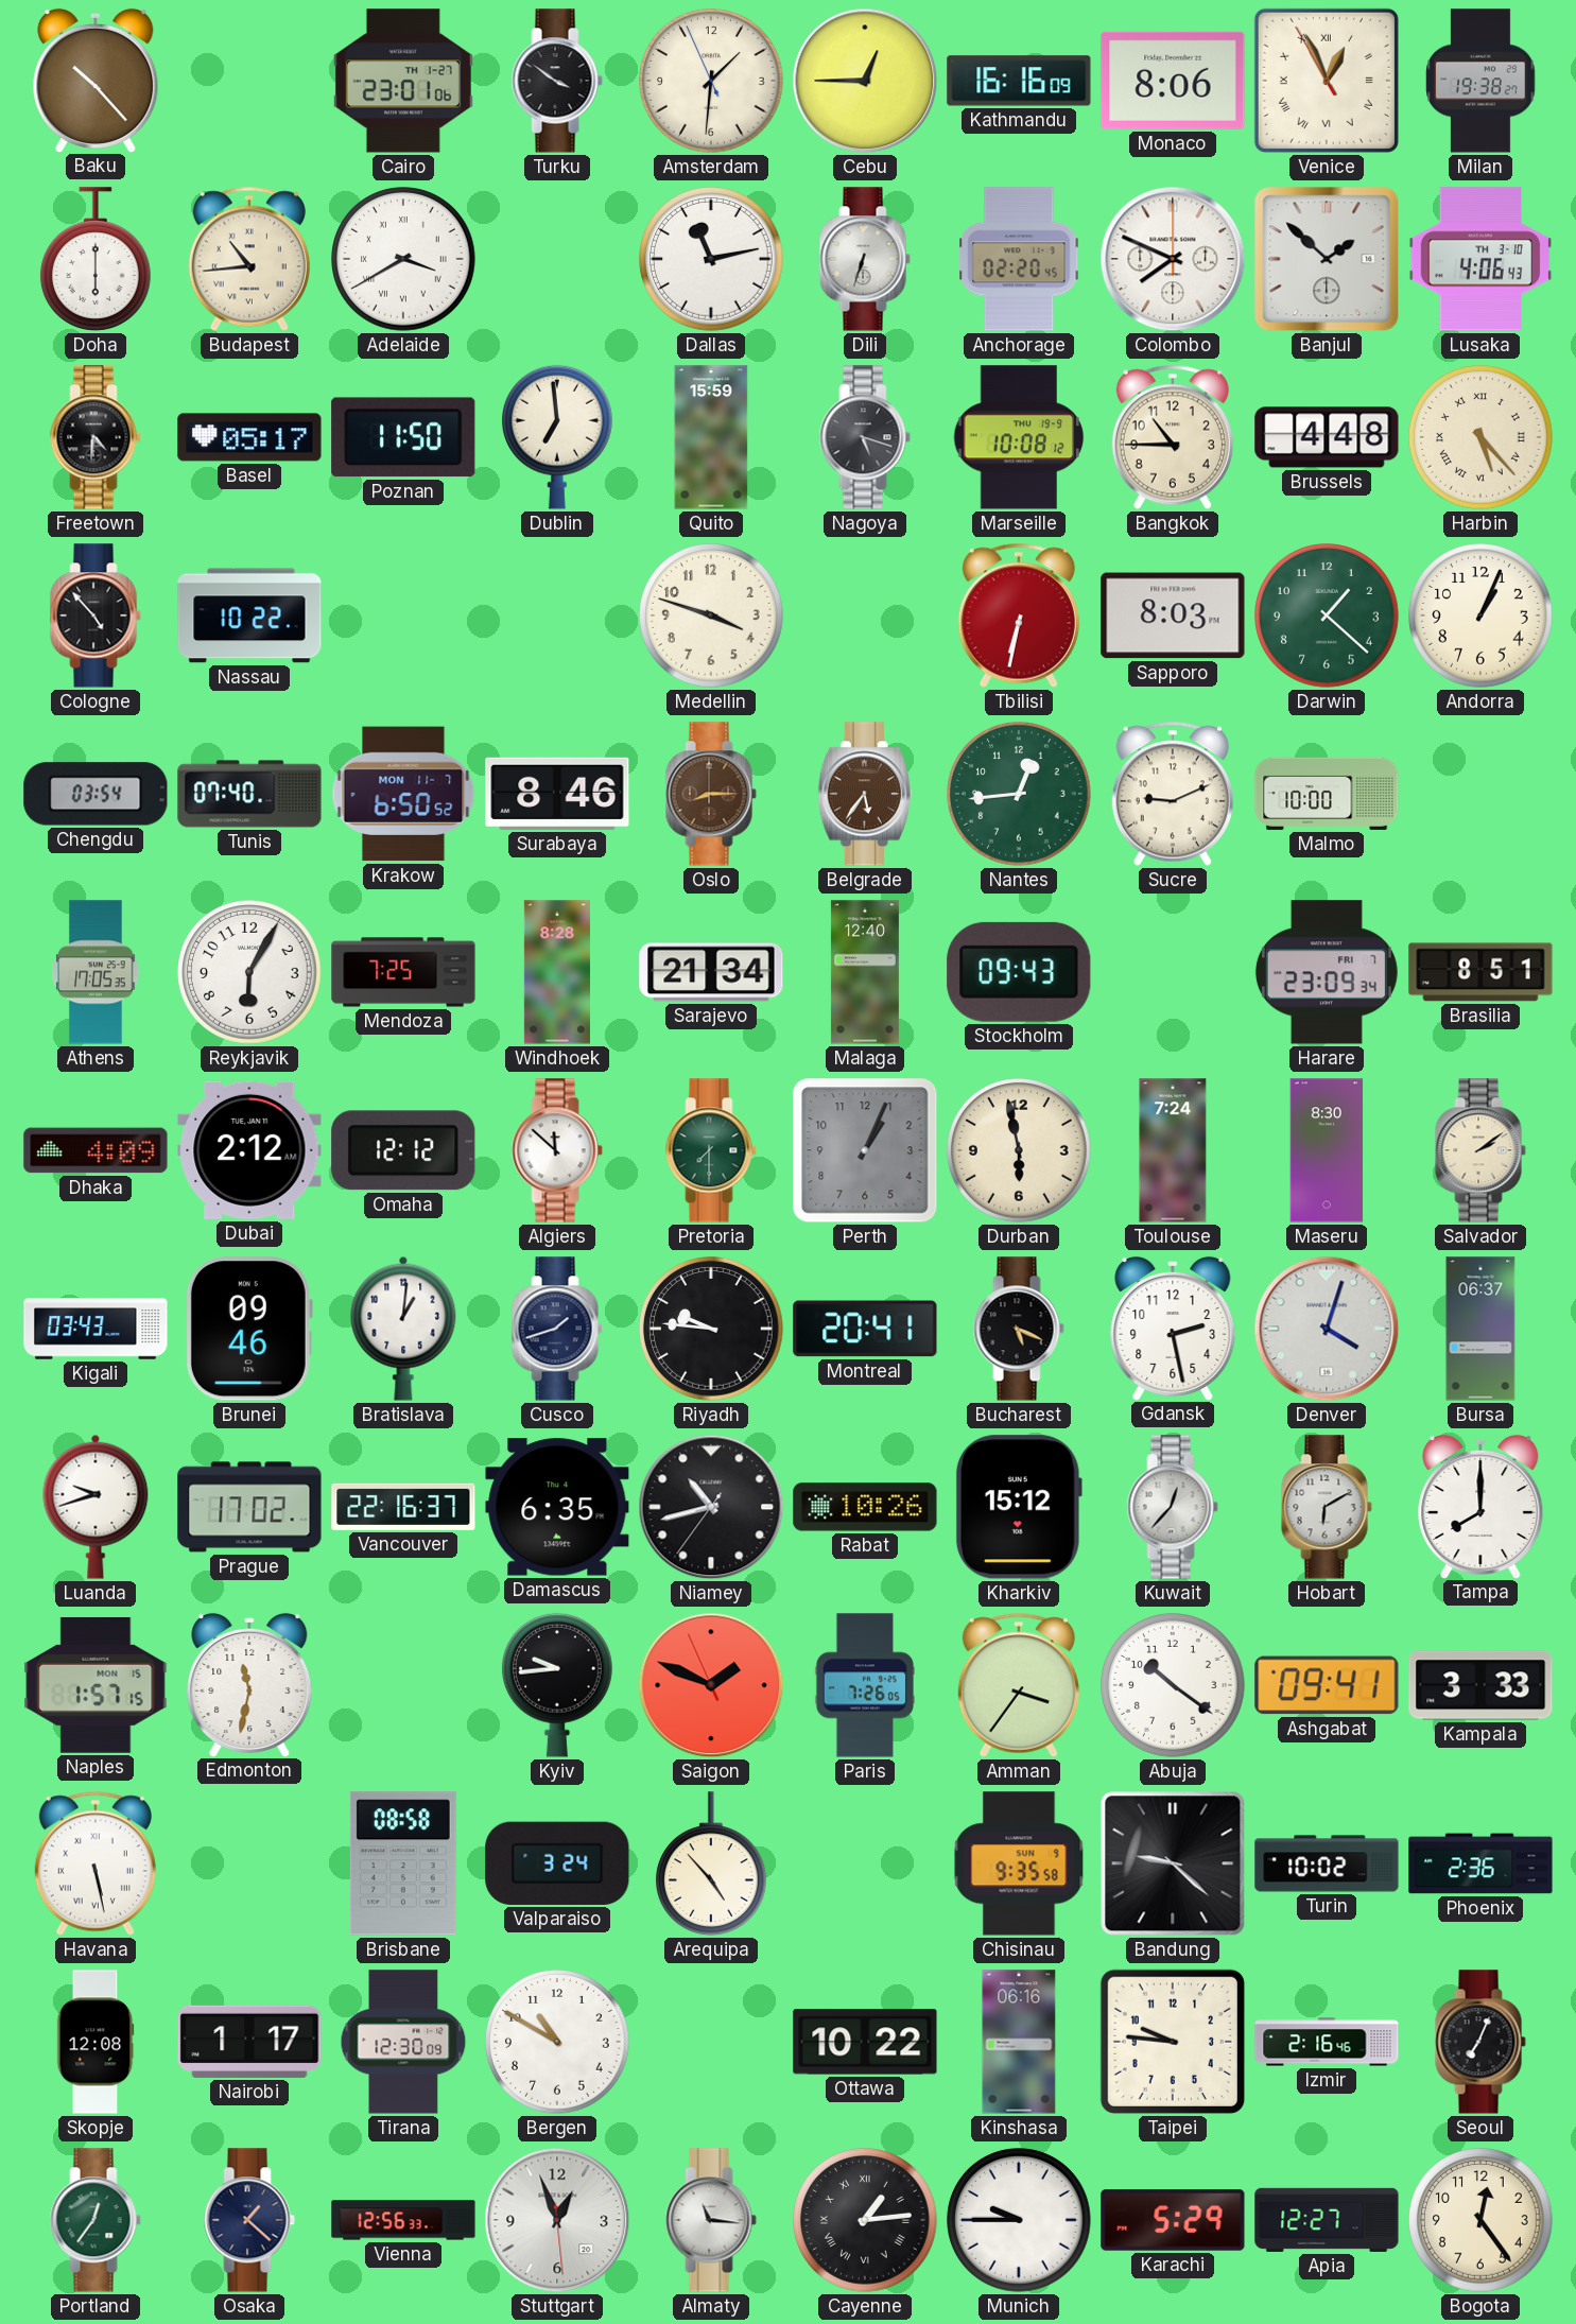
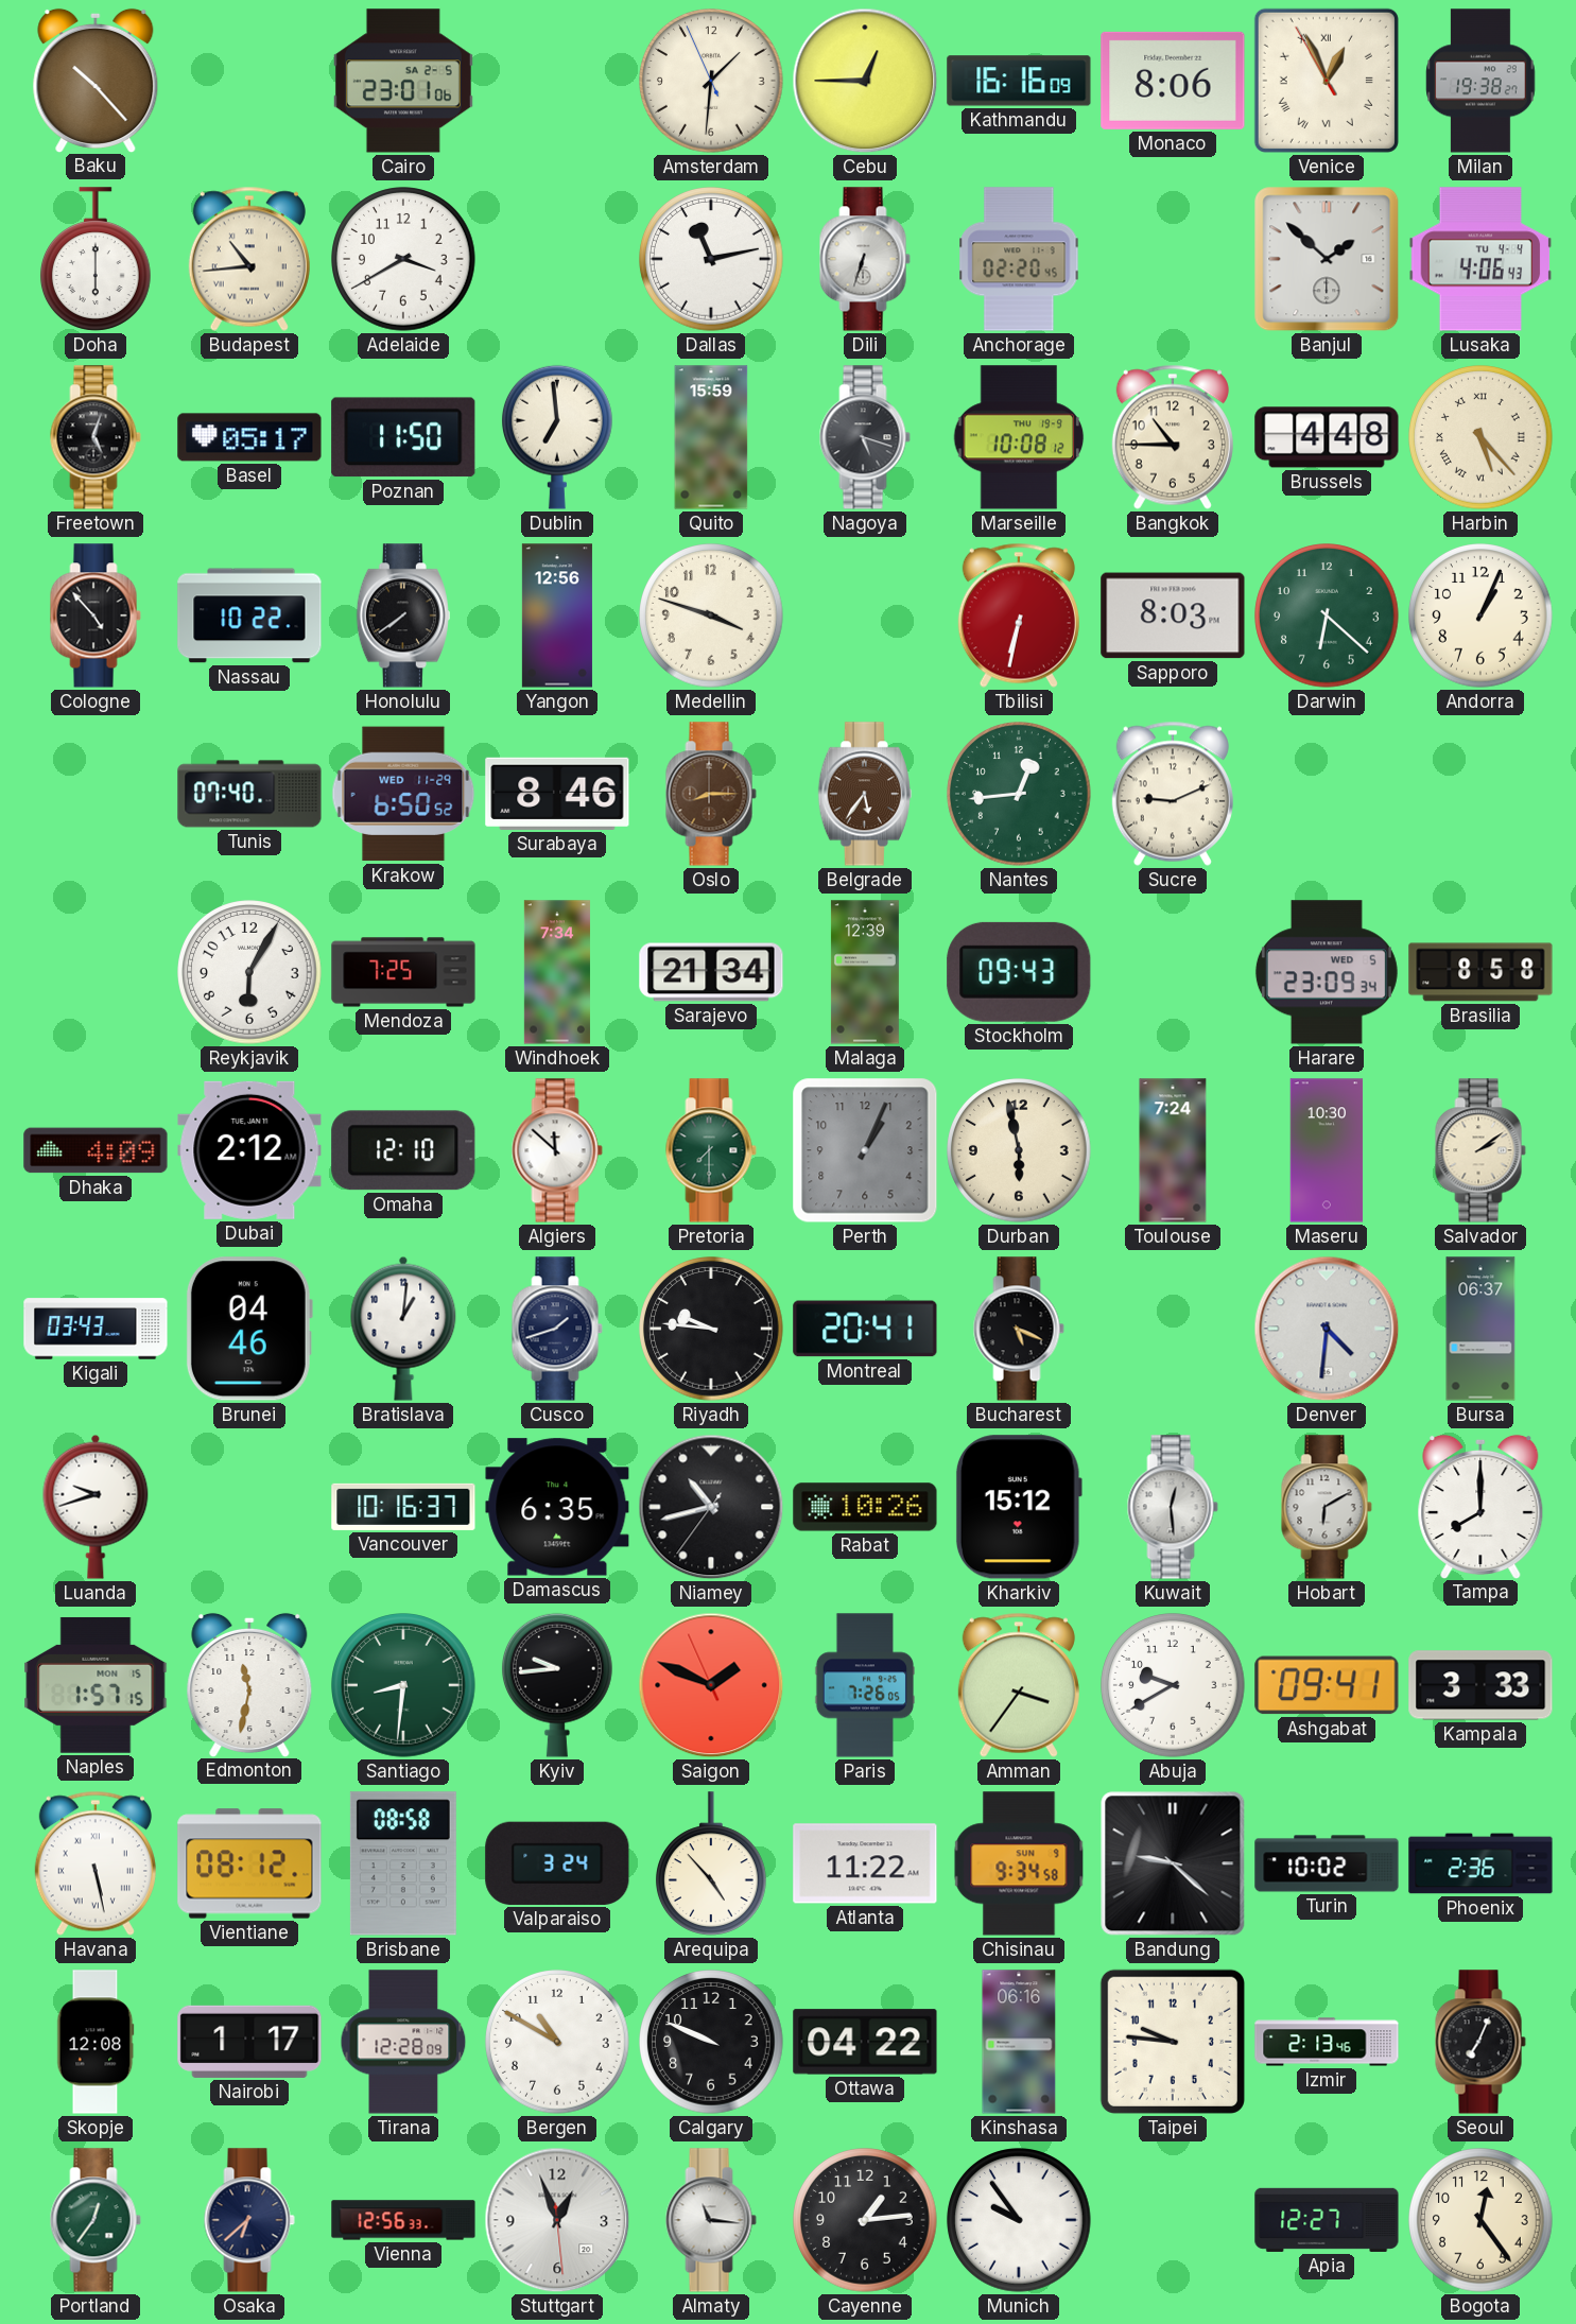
Cairo date: TH 1-27 -> SA 2-5 (403, 81)
Turku: 3:51 -> none (557, 81)
Adelaide numerals: Roman -> Arabic (403, 259)
Colombo: 7:49 -> none (1173, 259)
Lusaka date: TH 3-10 -> TU 4-4 (1480, 259)
Freetown: 4:31 -> 5:03 (96, 437)
Honolulu: none -> 7:39 (403, 615)
Yangon: none -> 12:56 (557, 615)
Darwin: 1:22 -> 6:22 (1327, 615)
Chengdu: 03:54 -> none (96, 794)
Krakow date: MON 11-7 -> WED 11-29 (403, 794)
Malmo: 10:00 -> none (1327, 794)
Athens: 17:05 -> none (96, 972)
Windhoek: 8:28 -> 7:34 (557, 972)
Malaga: 12:40 -> 12:39 (865, 972)
Harare date: FRI 7 -> WED 5 (1327, 972)
Brasilia: 8:51 -> 8:58 (1480, 972)
Omaha: 12:12 -> 12:10 (403, 1150)
Maseru: 8:30 -> 10:30 (1327, 1150)
Brunei: 09:46 -> 04:46 (249, 1329)
Gdansk: 2:28 -> none (1173, 1328)
Denver: 4:03 -> 4:31 (1327, 1329)
Prague: 17:02 -> none (249, 1507)
Vancouver: 22:16 -> 10:16 (403, 1507)
Kuwait: 12:37 -> 12:29 (1173, 1507)
Santiago: none -> 8:31 (403, 1685)
Abuja: 10:21 -> 9:40 (1173, 1685)
Vientiane: none -> 08:12 (249, 1863)
Atlanta: none -> 11:22 (865, 1863)
Chisinau: 9:35 -> 9:34 (1019, 1863)
Tirana: 12:30 -> 12:28 (403, 2042)
Calgary: none -> 9:49 (711, 2042)
Ottawa: 10:22 -> 04:22 (865, 2042)
Izmir: 2:16 -> 2:13 (1327, 2042)
Osaka: 1:22 -> 6:38 (249, 2220)
Cayenne numerals: Roman -> Arabic (865, 2220)
Munich: 9:45 -> 9:54 (1019, 2220)
Karachi: 5:29 -> none (1173, 2220)
